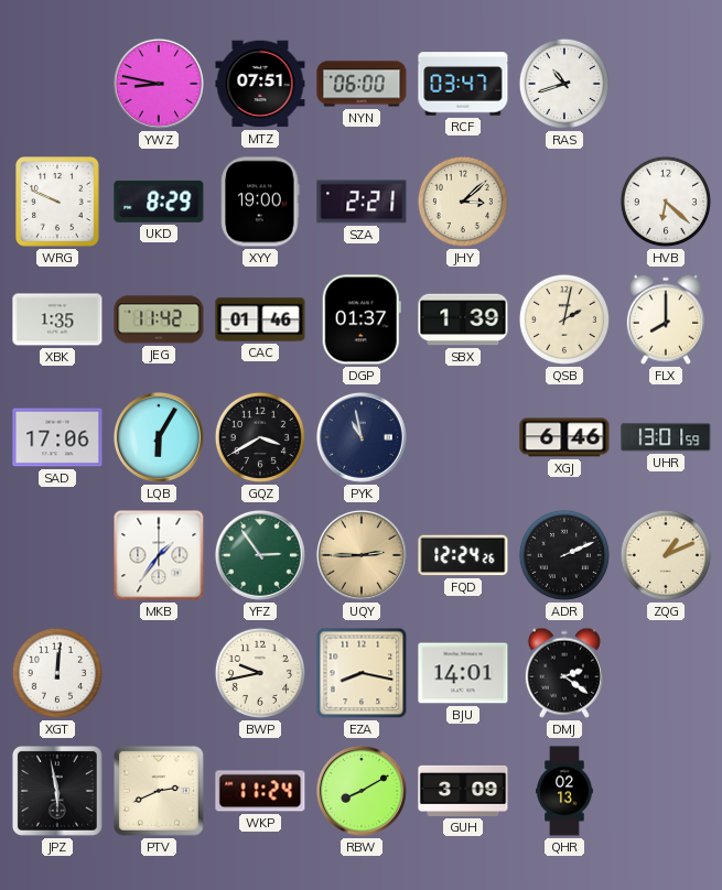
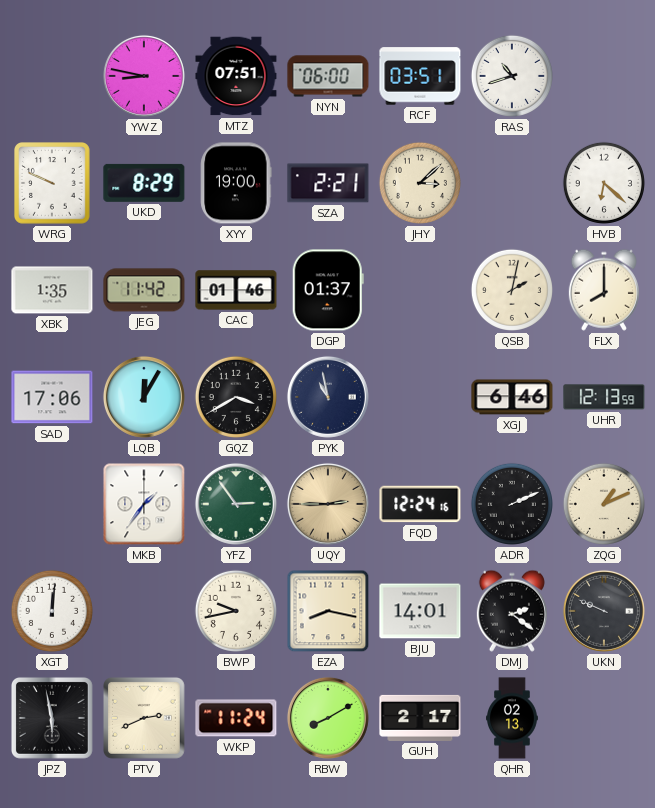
RCF: 03:47 -> 03:51 (420, 76)
SBX: 1:39 -> none (463, 319)
LQB: 6:05 -> 12:05 (144, 397)
UHR: 13:01 -> 12:13 (604, 397)
FQD: 12:24:26 -> 12:24:16 (420, 504)
UKN: none -> 9:49 (604, 611)
GUH: 3:09 -> 2:17 (420, 718)
